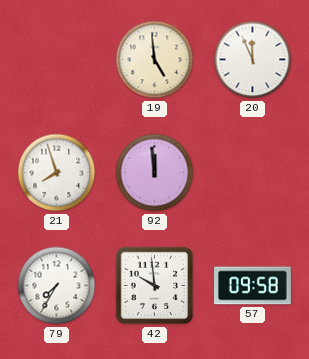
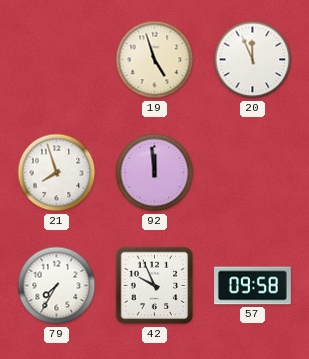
19: 4:59 -> 4:57 (155, 60)
42: 9:59 -> 9:56 (155, 286)
